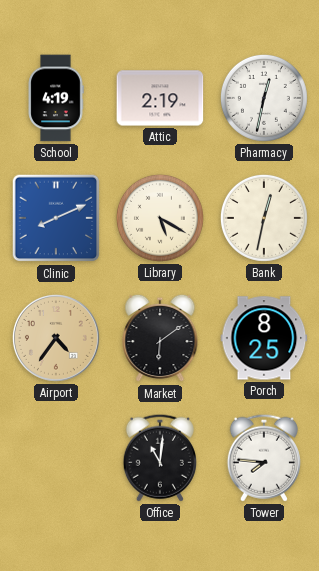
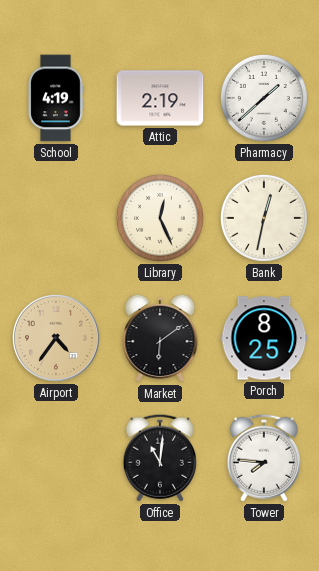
Pharmacy: 12:32 -> 1:38 (264, 98)
Clinic: 8:11 -> none (56, 218)
Library: 5:20 -> 12:26 (160, 218)
